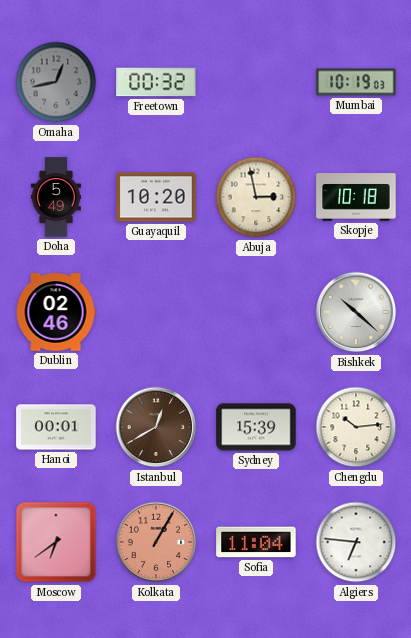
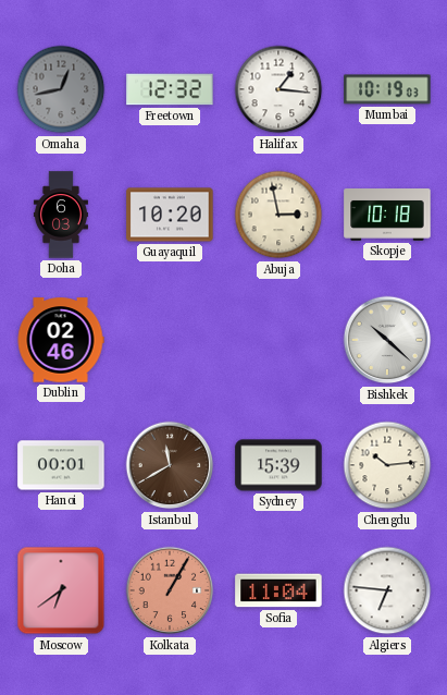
Freetown: 00:32 -> 12:32 (170, 89)
Halifax: none -> 1:16 (278, 89)
Doha: 5:49 -> 6:03 (61, 215)
Istanbul: 12:40 -> 11:40 (170, 465)
